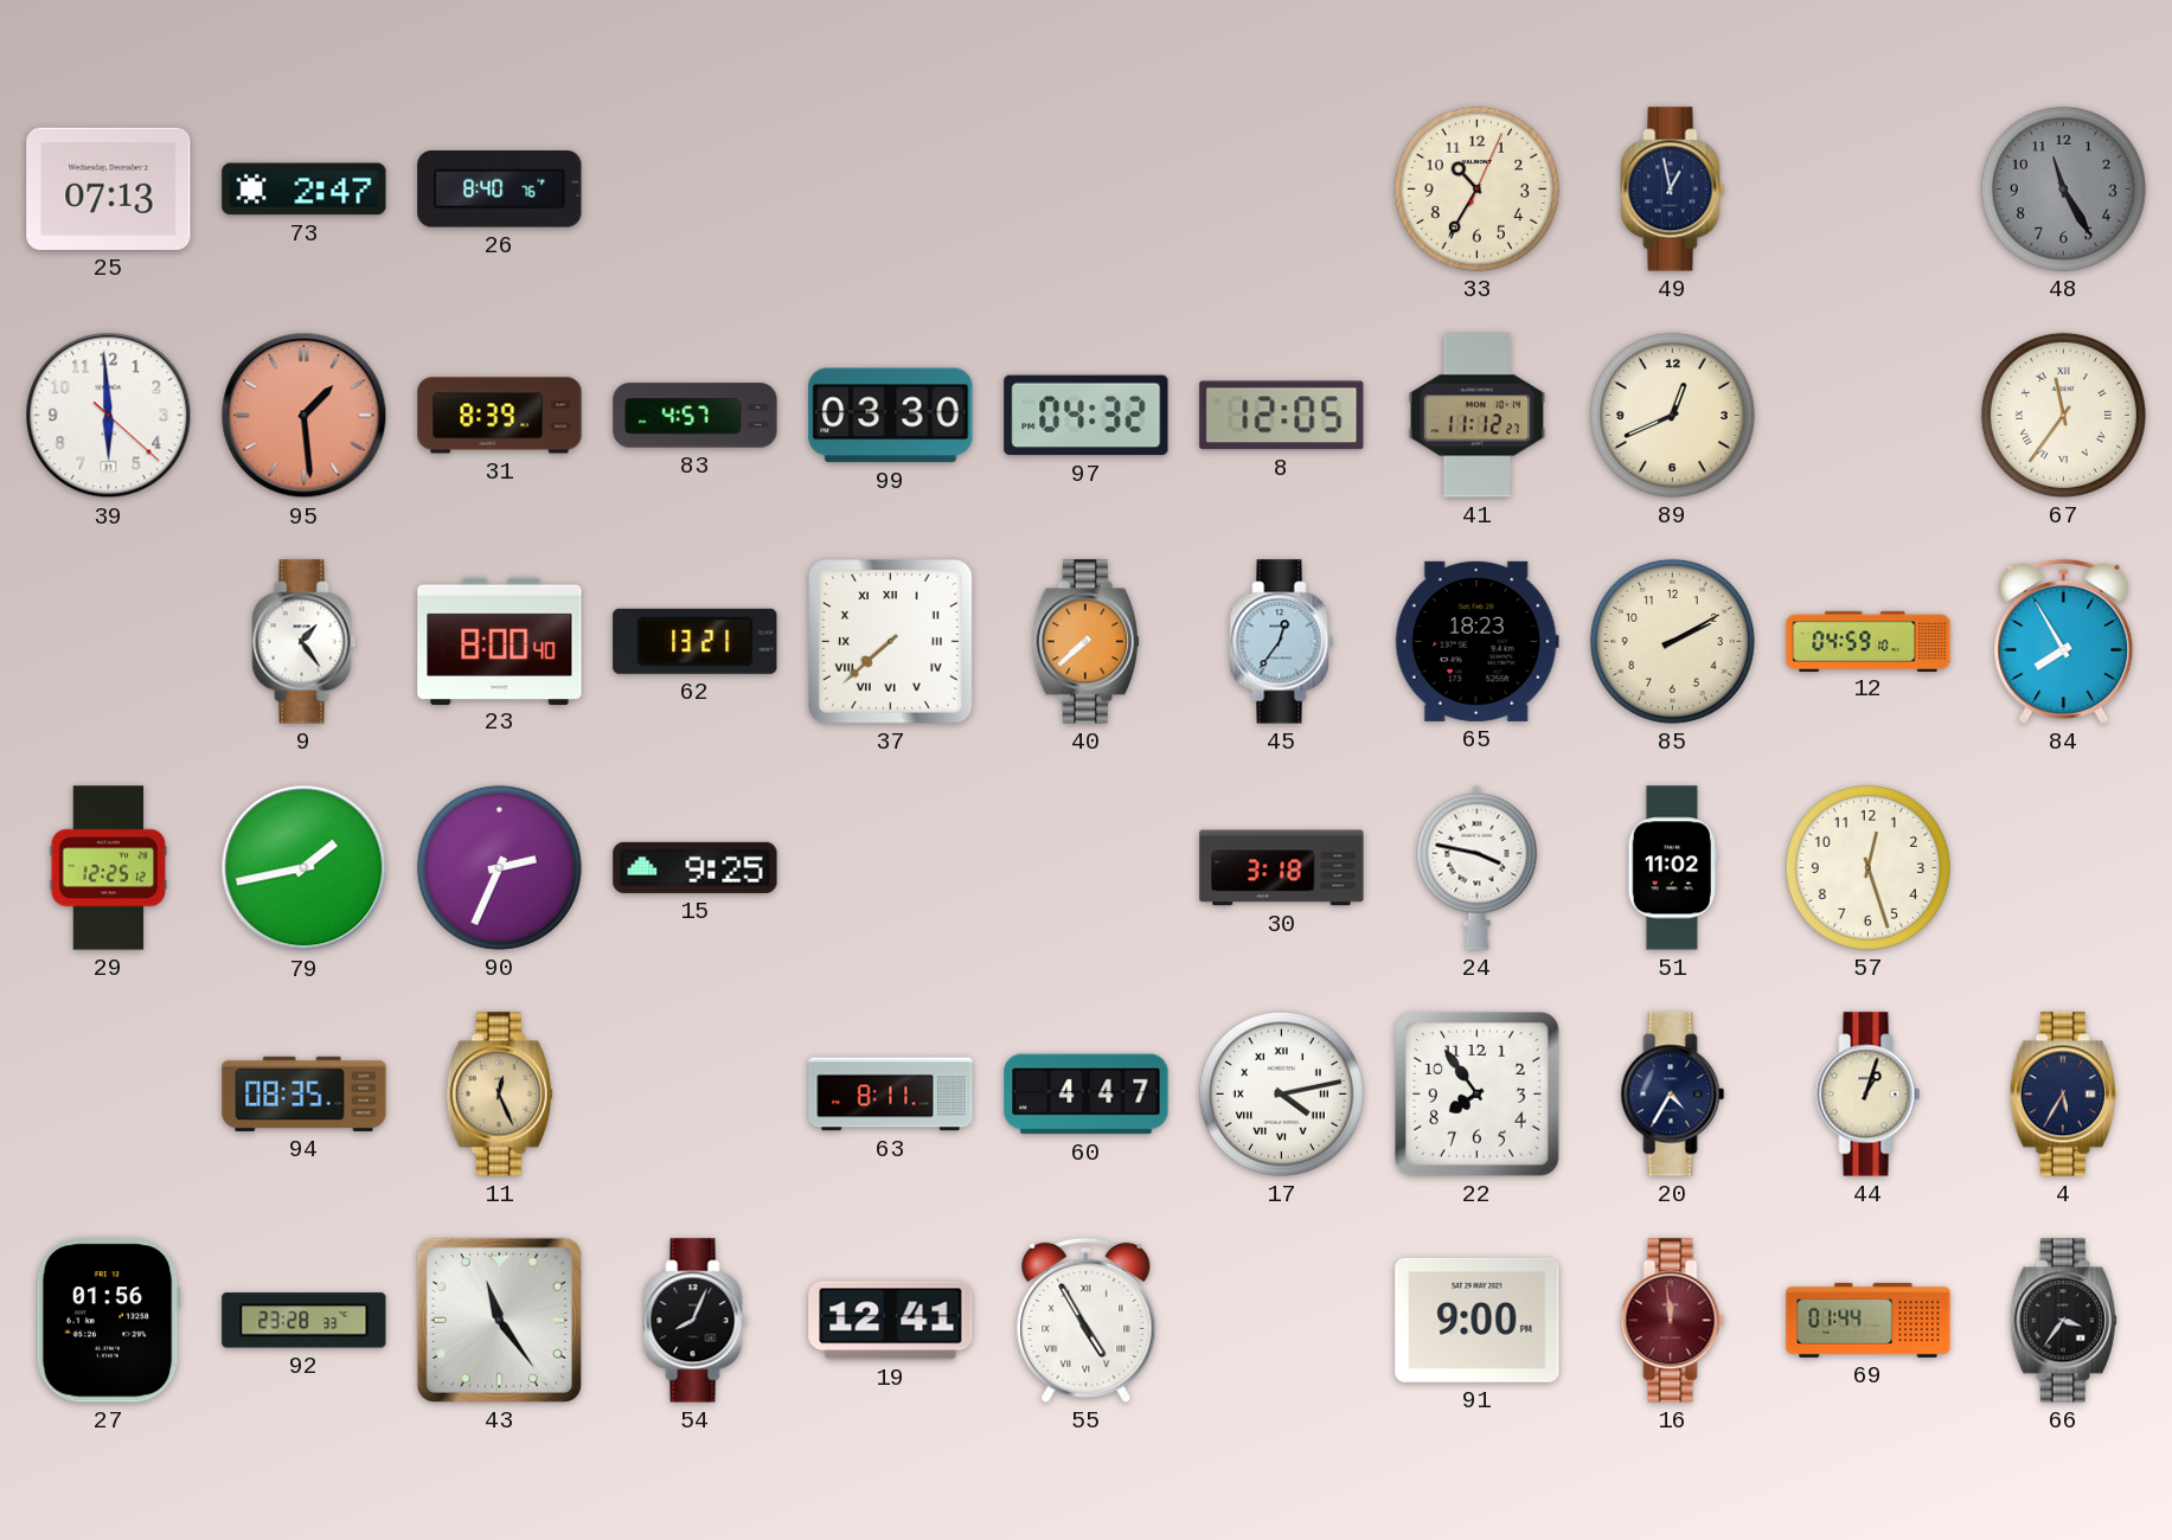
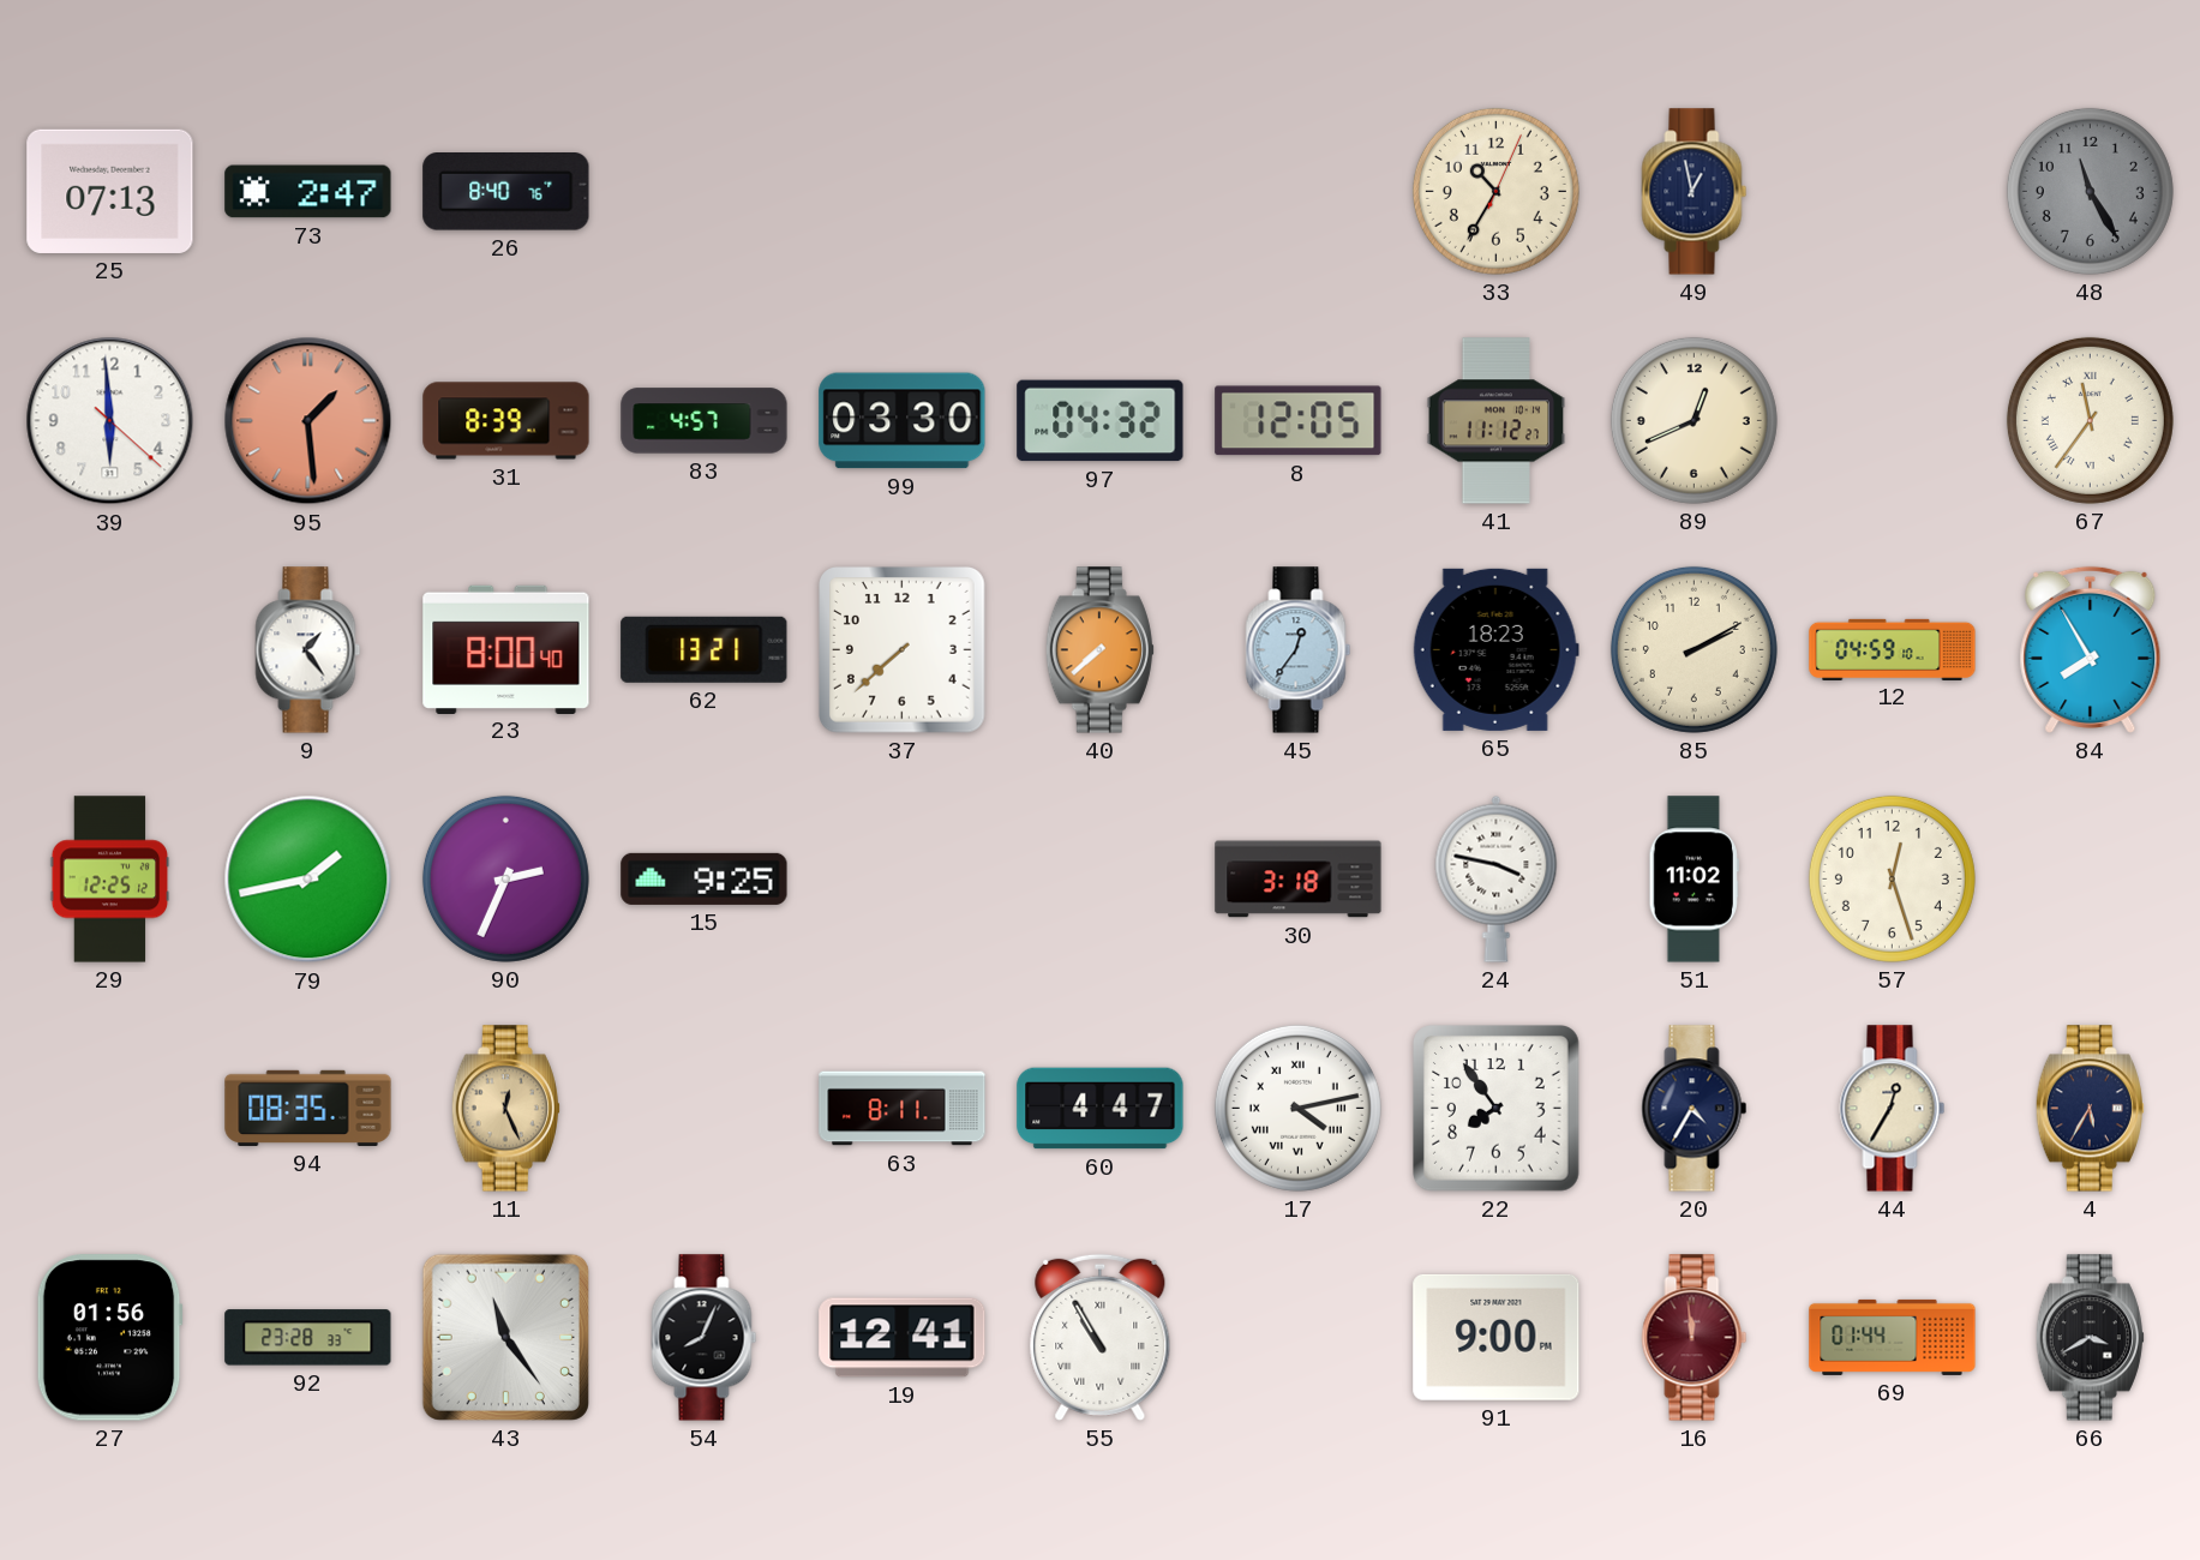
37 numerals: Roman -> Arabic (903, 650)
44: 1:03 -> 12:35 (1893, 1109)
55: 4:55 -> 10:55 (1101, 1337)
66: 3:36 -> 3:40 (2090, 1338)
